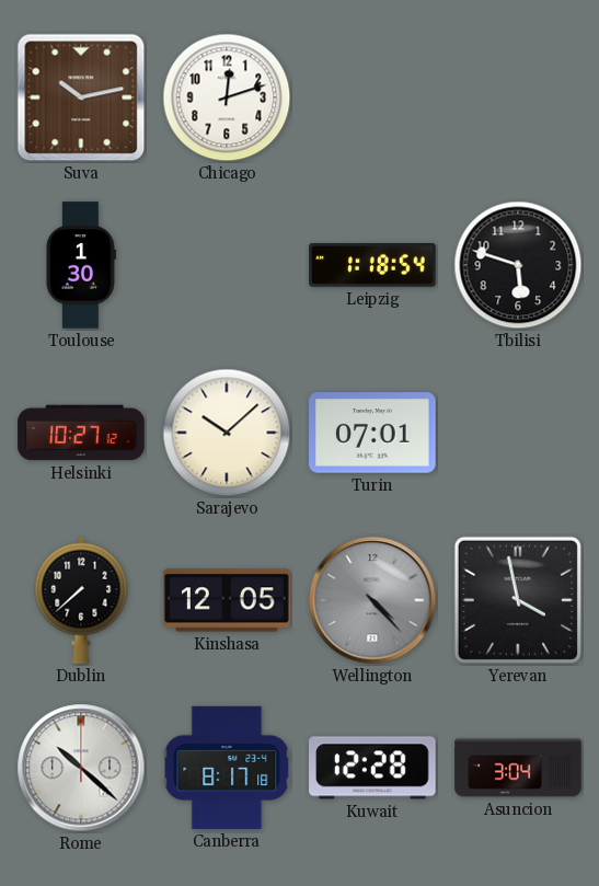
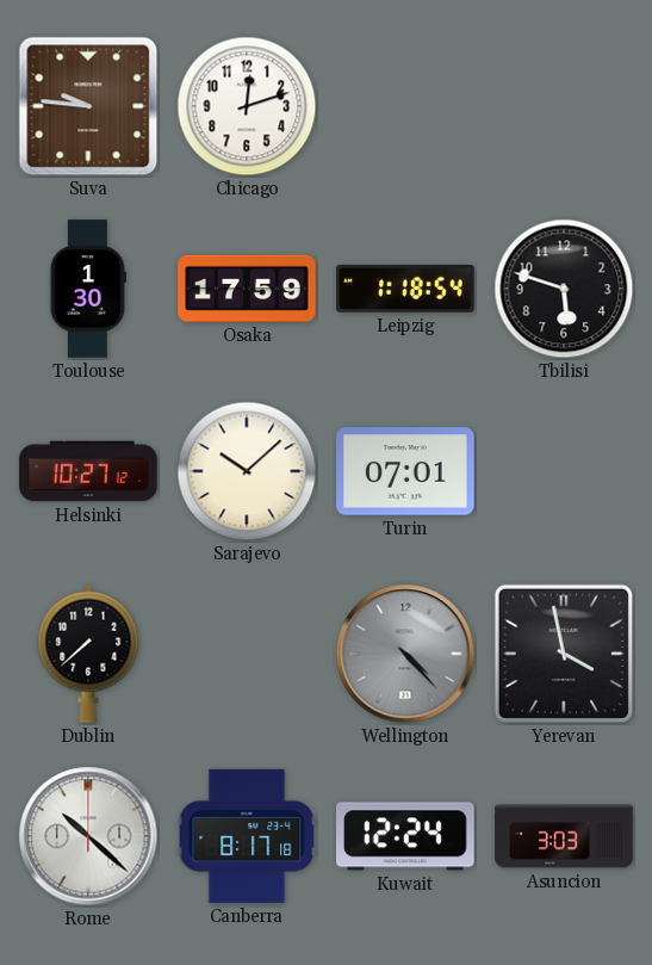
Suva: 10:13 -> 9:46 (88, 106)
Osaka: none -> 17:59 (247, 289)
Kinshasa: 12:05 -> none (227, 600)
Kuwait: 12:28 -> 12:24 (405, 836)
Asuncion: 3:04 -> 3:03 (564, 836)
